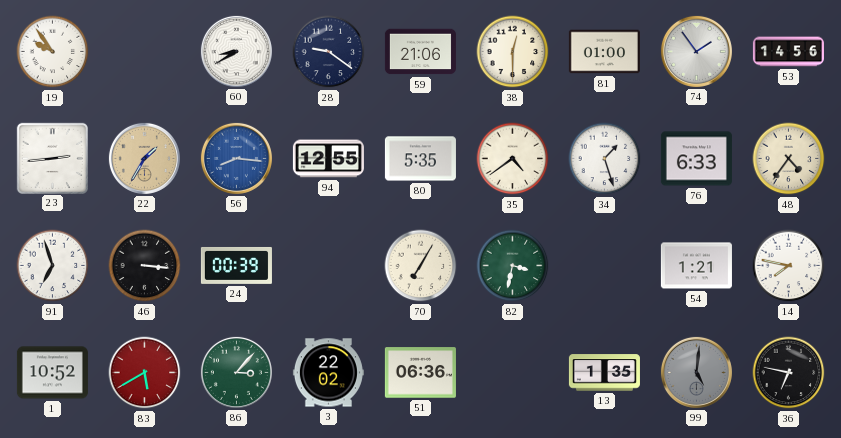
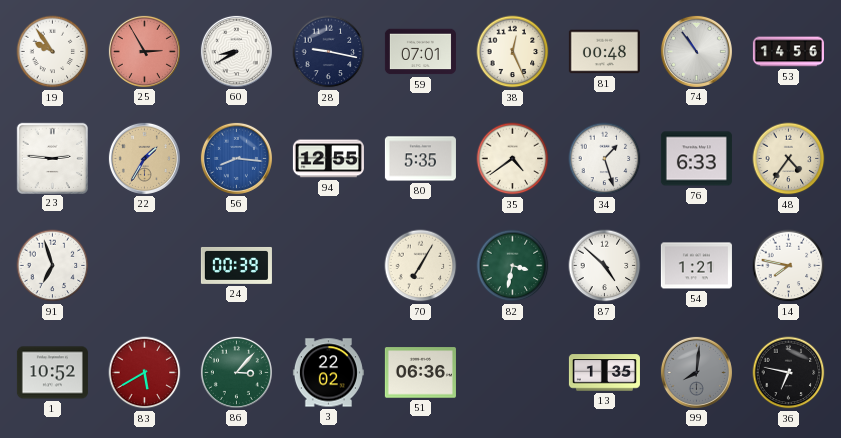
25: none -> 2:55 (144, 51)
28: 9:21 -> 9:17 (329, 52)
59: 21:06 -> 07:01 (420, 52)
38: 12:30 -> 12:26 (513, 52)
81: 01:00 -> 00:48 (604, 52)
74: 1:54 -> 10:54 (696, 51)
23: 2:44 -> 2:46 (52, 158)
46: 3:16 -> none (145, 266)
87: none -> 4:52 (605, 266)
99: 5:01 -> 8:01 (696, 372)
